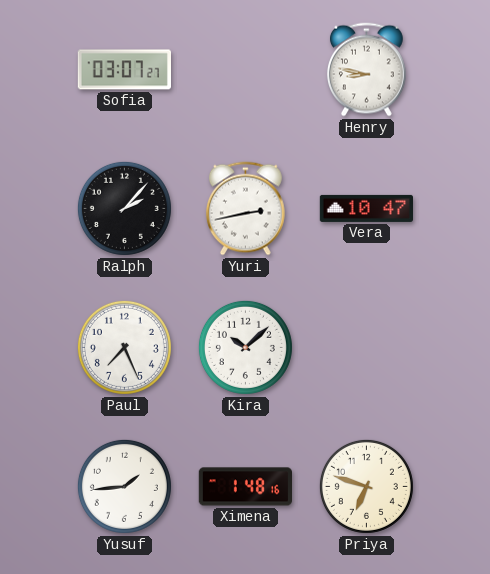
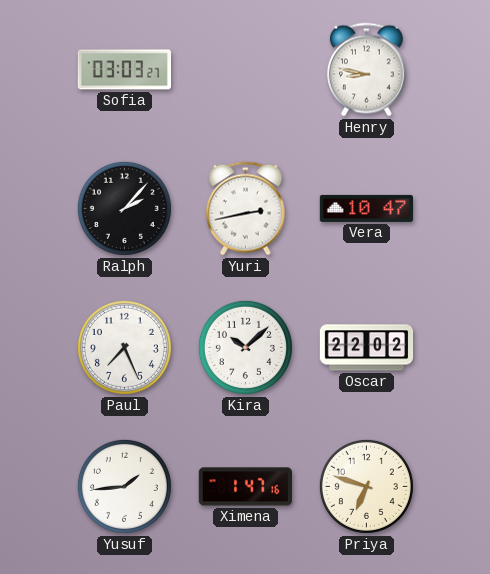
Sofia: 03:07 -> 03:03 (124, 70)
Oscar: none -> 22:02 (367, 348)
Ximena: 1:48 -> 1:47 (245, 487)
